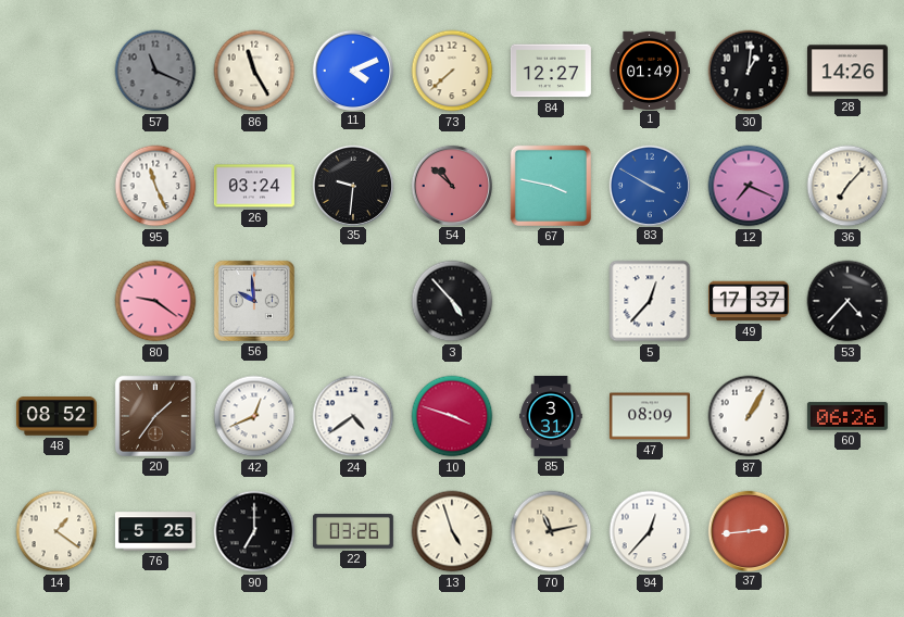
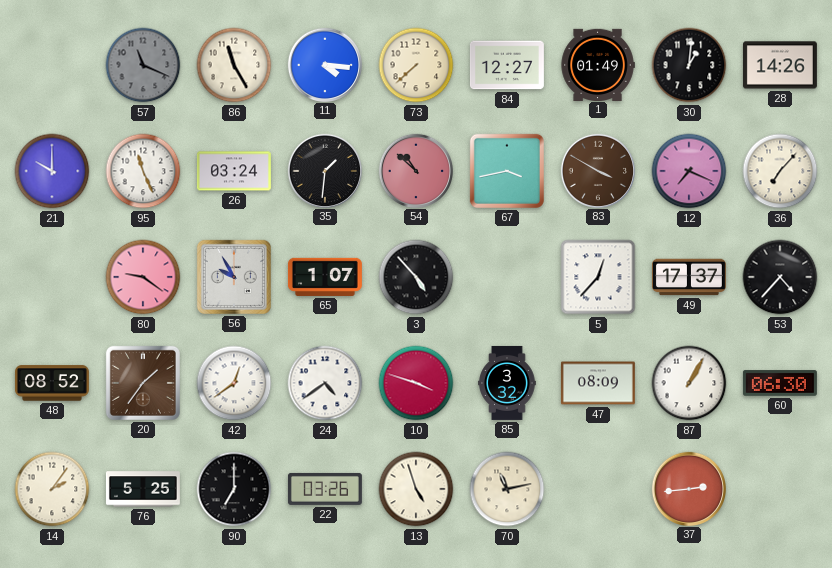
11: 4:11 -> 4:16 (324, 64)
21: none -> 10:00 (52, 171)
35: 9:31 -> 1:31 (324, 170)
67: 3:47 -> 3:43 (507, 171)
83 dial: blue -> brown (597, 170)
56: 9:59 -> 9:55 (234, 277)
65: none -> 1:07 (325, 277)
42: 12:41 -> 12:39 (234, 383)
85: 3:31 -> 3:32 (507, 383)
60: 06:26 -> 06:30 (780, 383)
14: 1:21 -> 2:06 (52, 489)
94: 12:37 -> none (650, 531)
